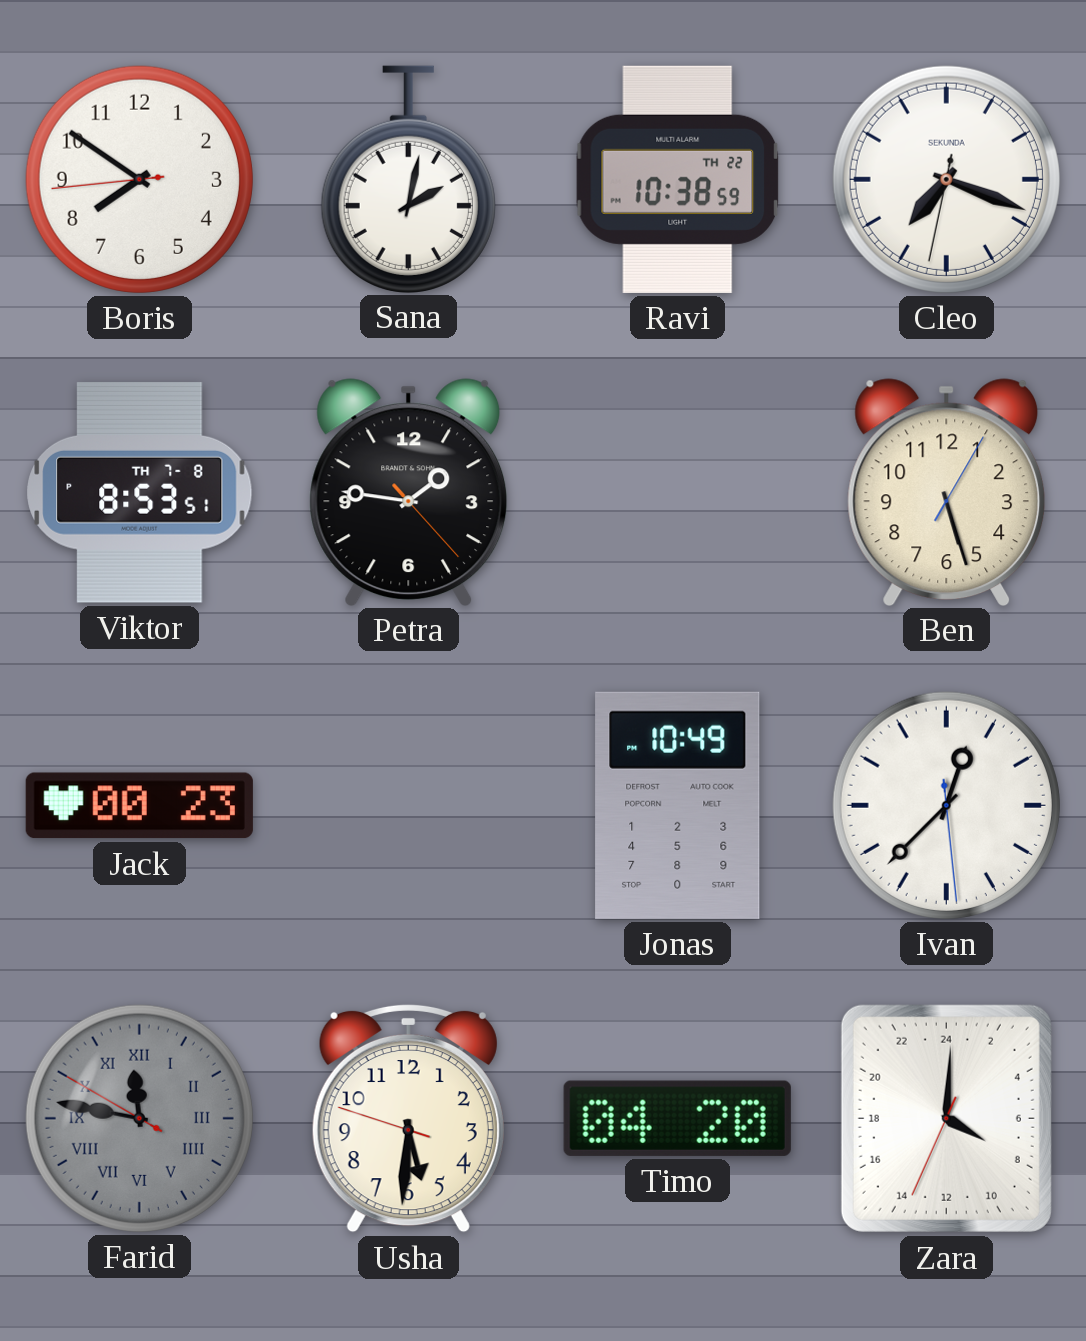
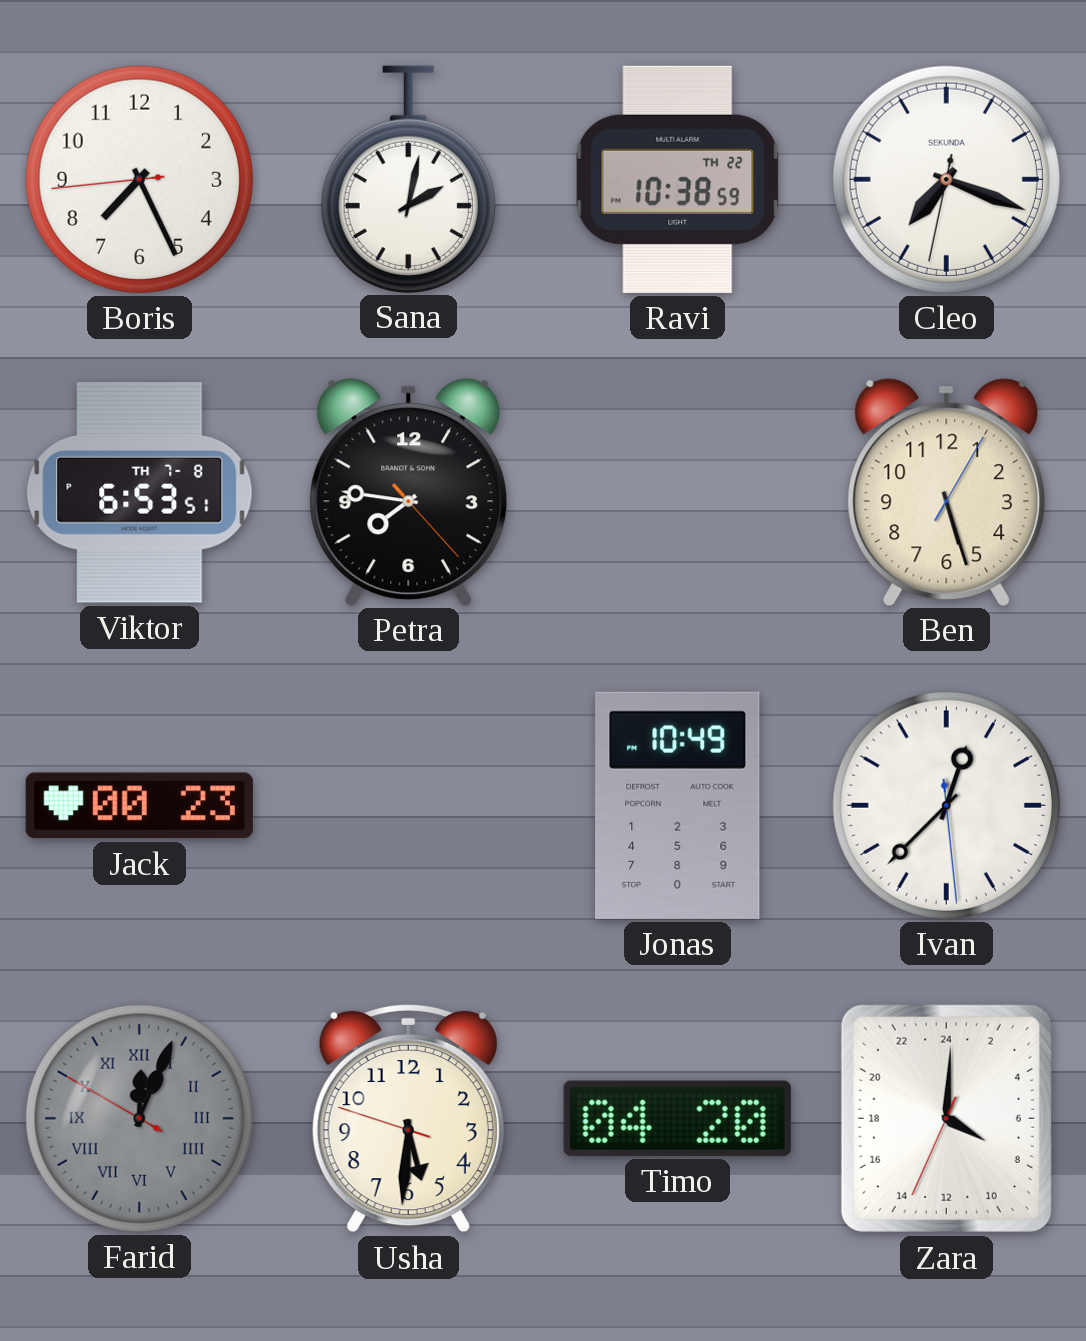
Boris: 7:50 -> 7:25 (139, 179)
Viktor: 8:53 -> 6:53 (140, 492)
Petra: 1:46 -> 7:46 (409, 492)
Farid: 11:46 -> 12:03 (139, 1118)
